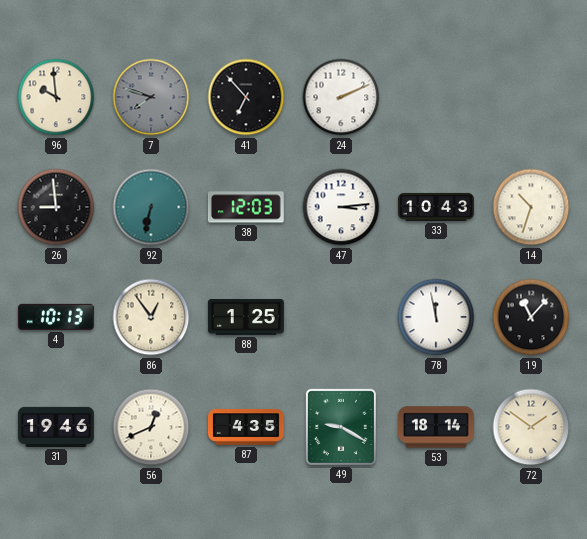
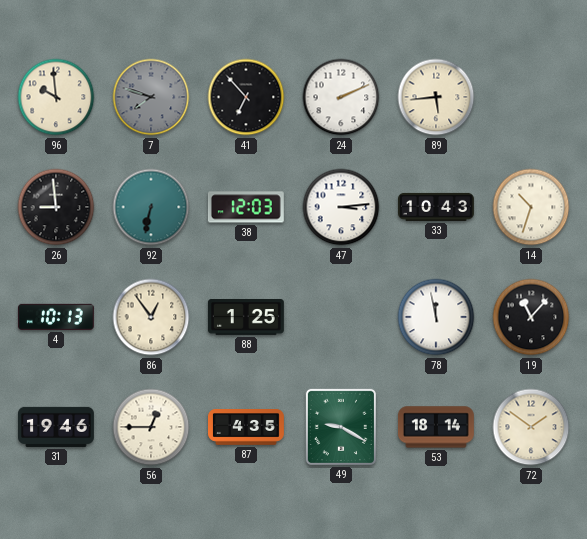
89: none -> 5:44 (436, 97)
56: 12:41 -> 12:45 (151, 427)
